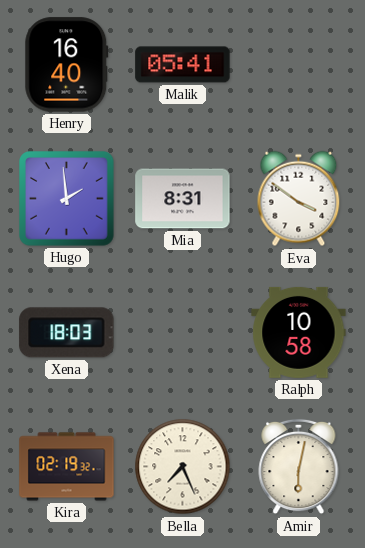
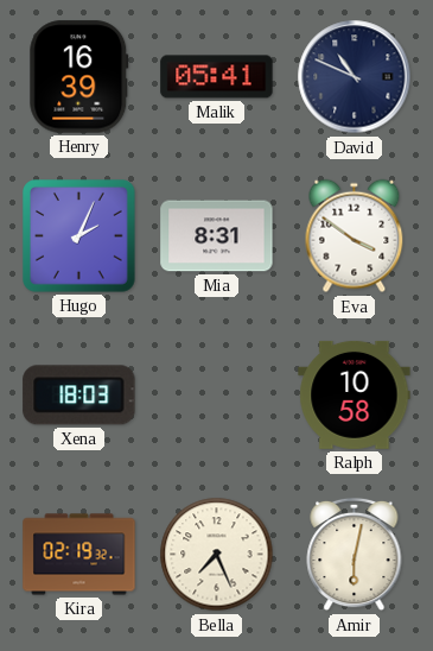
Henry: 16:40 -> 16:39 (79, 77)
David: none -> 10:49 (355, 77)
Hugo: 1:59 -> 2:04 (79, 236)
